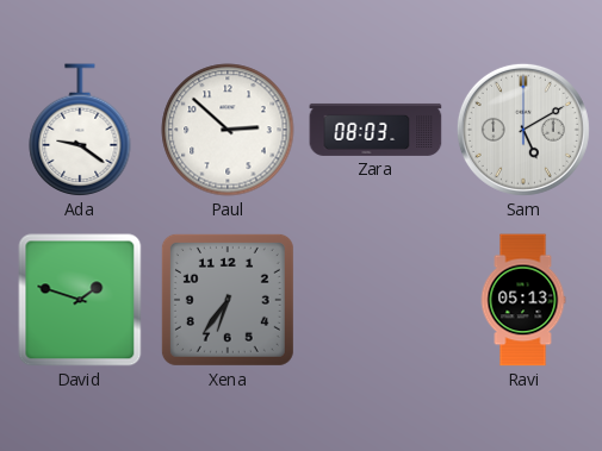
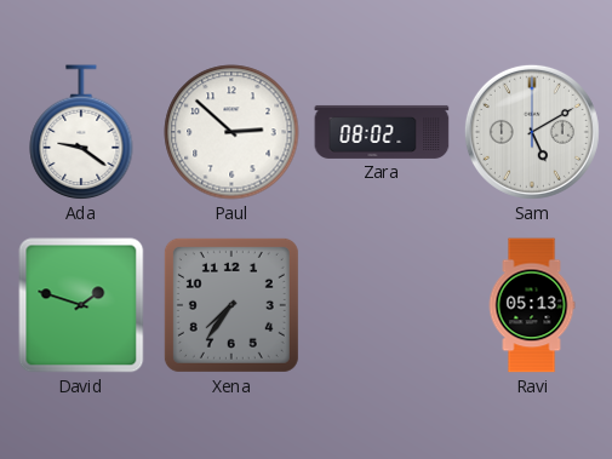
Zara: 08:03 -> 08:02 (382, 132)
Xena: 6:36 -> 7:36 (231, 305)
